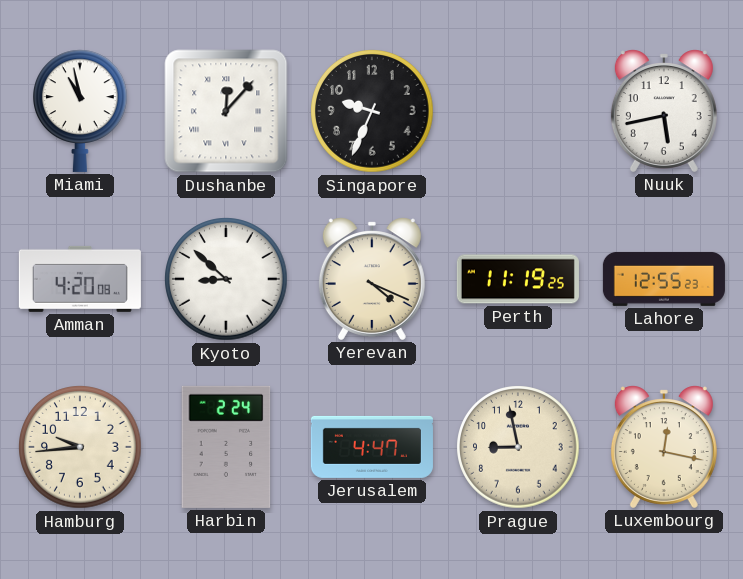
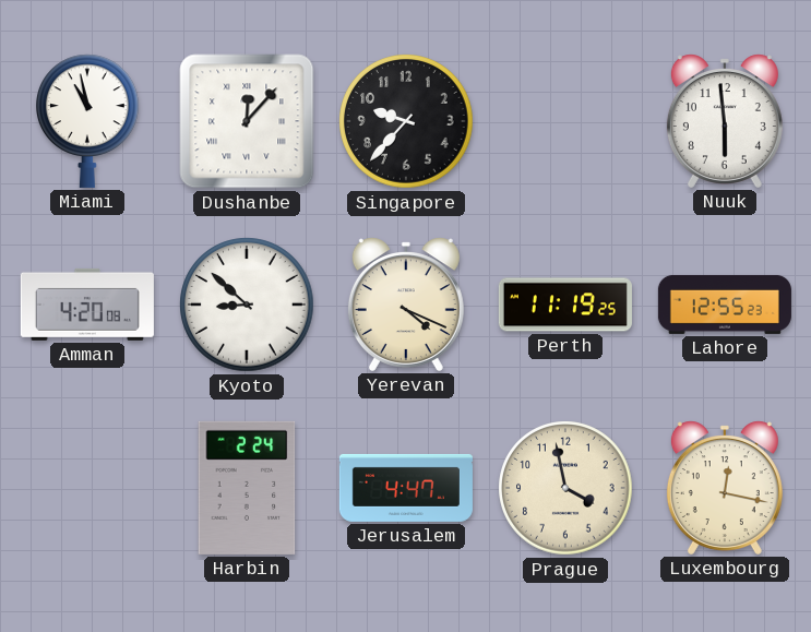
Singapore: 9:34 -> 9:37 (406, 121)
Nuuk: 5:43 -> 5:59 (725, 121)
Hamburg: 9:44 -> none (80, 447)
Prague: 8:58 -> 3:58 (565, 488)
